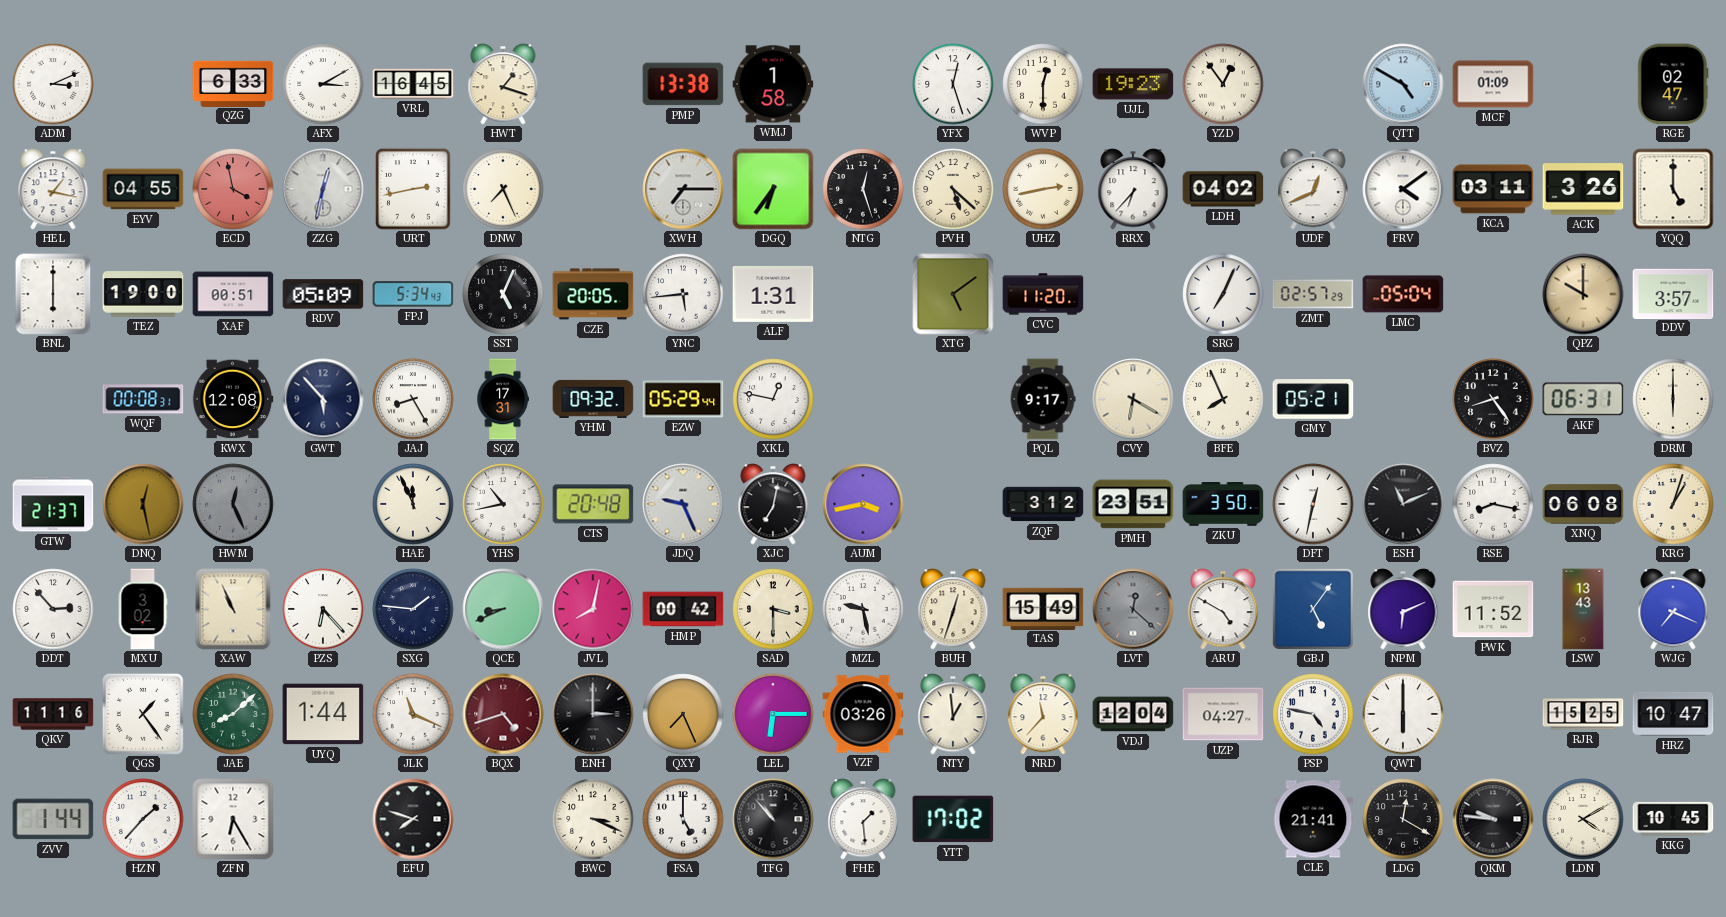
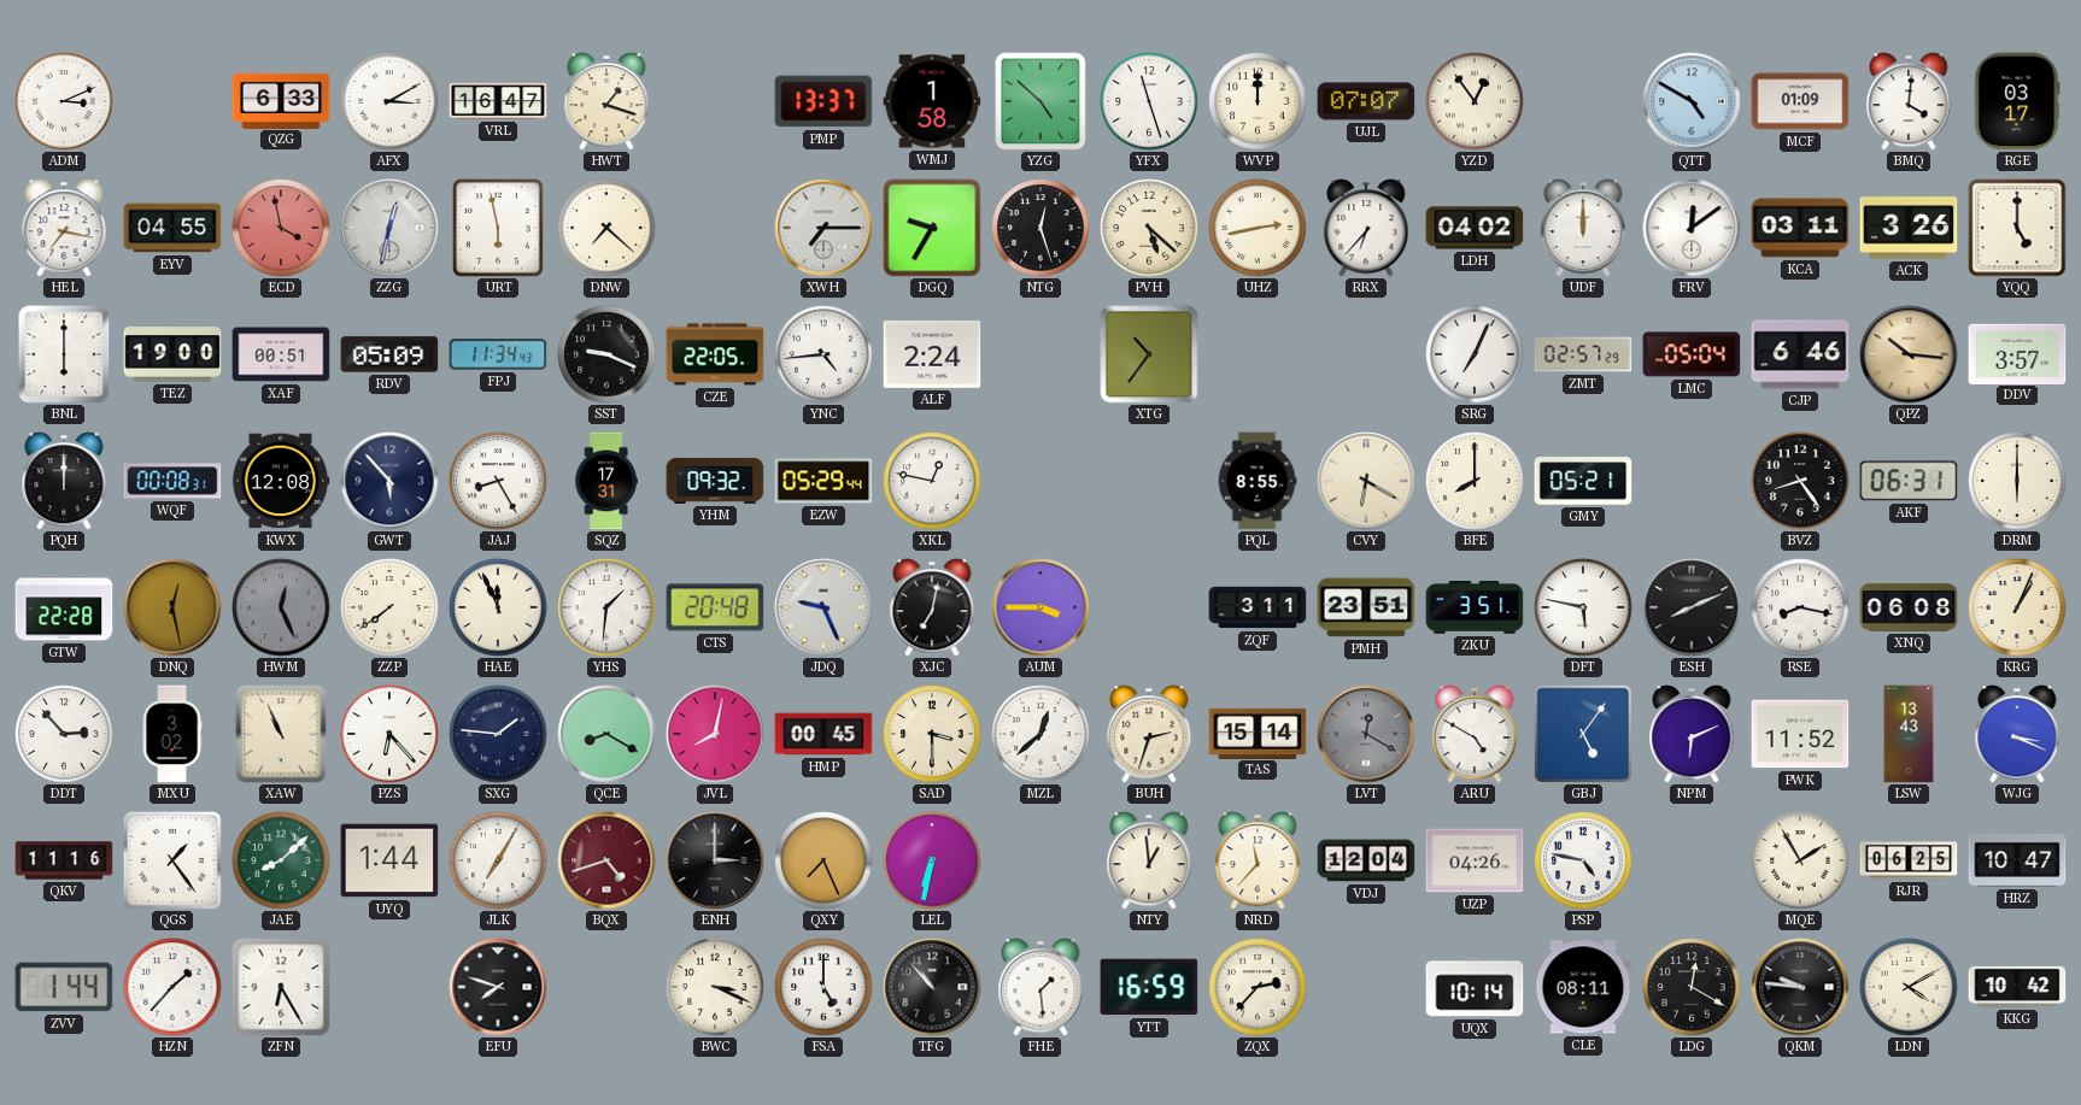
VRL: 16:45 -> 16:47 (498, 101)
PMP: 13:38 -> 13:37 (823, 101)
YZG: none -> 4:52 (1040, 101)
YFX: 12:27 -> 11:27 (1149, 101)
WVP: 12:30 -> 12:00 (1258, 101)
UJL: 19:23 -> 07:07 (1366, 101)
BMQ: none -> 4:01 (1909, 101)
RGE: 02:47 -> 03:17 (2017, 101)
HEL: 1:17 -> 7:17 (64, 228)
URT: 2:43 -> 5:58 (498, 228)
DNW: 7:26 -> 7:22 (606, 228)
DGQ: 6:36 -> 9:35 (932, 228)
UDF: 12:41 -> 12:00 (1583, 228)
FRV: 4:09 -> 12:09 (1692, 228)
FPJ: 5:34 -> 11:34 (498, 354)
SST: 5:04 -> 9:19 (606, 354)
CZE: 20:05 -> 22:05 (715, 354)
YNC: 5:44 -> 4:44 (823, 354)
ALF: 1:31 -> 2:24 (932, 354)
XTG: 5:09 -> 10:36 (1149, 354)
CVC: 11:20 -> none (1043, 294)
CJP: none -> 6:46 (1800, 354)
QPZ: 10:00 -> 10:16 (1909, 354)
PQH: none -> 12:00 (64, 481)
PQL: 9:17 -> 8:55 (1258, 481)
BFE: 7:56 -> 8:00 (1475, 481)
GTW: 21:37 -> 22:28 (64, 607)
ZZP: none -> 7:39 (389, 607)
YHS: 10:43 -> 1:31 (606, 607)
AUM: 3:43 -> 3:45 (1040, 607)
ZQF: 3:12 -> 3:11 (1258, 607)
ZKU: 3:50 -> 3:51 (1475, 607)
DFT: 12:32 -> 5:47 (1583, 607)
ESH: 11:11 -> 8:11 (1692, 607)
KRG: 1:03 -> 1:04 (2017, 607)
QCE: 8:41 -> 8:20 (606, 734)
HMP: 00:42 -> 00:45 (823, 734)
MZL: 9:28 -> 12:38 (1040, 734)
BUH: 12:33 -> 2:33 (1149, 734)
TAS: 15:49 -> 15:14 (1258, 733)
LVT: 12:22 -> 12:20 (1366, 734)
WJG: 7:19 -> 3:19 (2017, 734)
JLK: 11:19 -> 7:05 (498, 860)
LEL: 6:15 -> 6:32 (932, 860)
VZF: 03:26 -> none (863, 714)
UZP: 04:27 -> 04:26 (1475, 860)
QWT: 6:00 -> none (1403, 714)
MQE: none -> 1:55 (1800, 860)
RJR: 15:25 -> 06:25 (1909, 860)
YTT: 17:02 -> 16:59 (1149, 987)
ZQX: none -> 2:37 (1258, 987)
UQX: none -> 10:14 (1475, 987)
CLE: 21:41 -> 08:11 (1583, 987)
KKG: 10:45 -> 10:42 (2017, 987)
